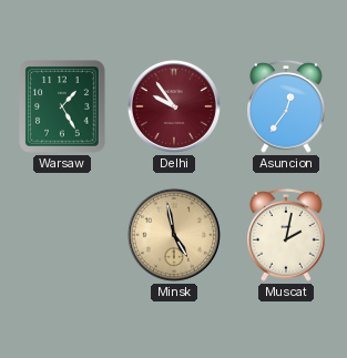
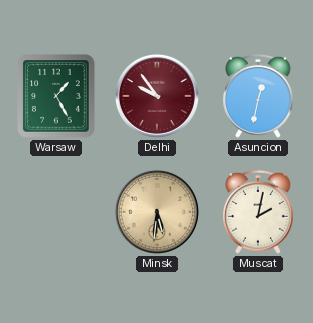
Asuncion: 12:36 -> 12:32 (259, 96)
Minsk: 4:58 -> 5:31 (157, 212)
